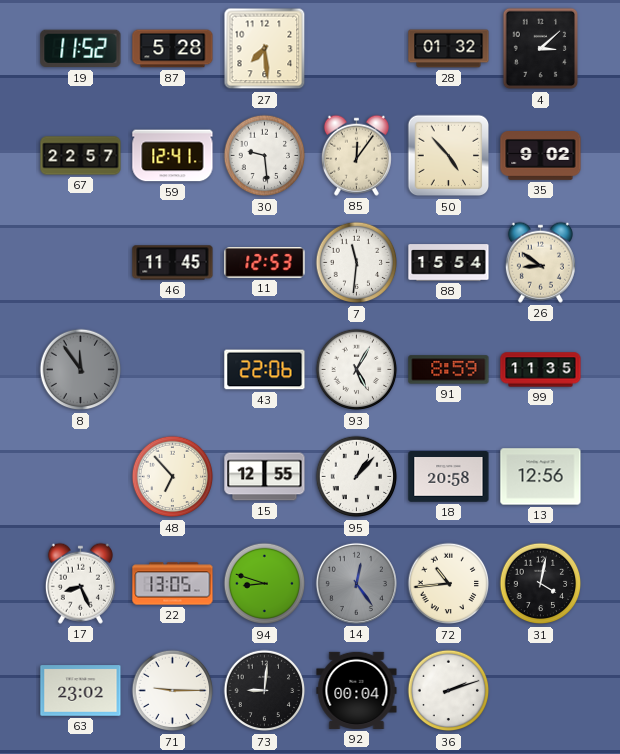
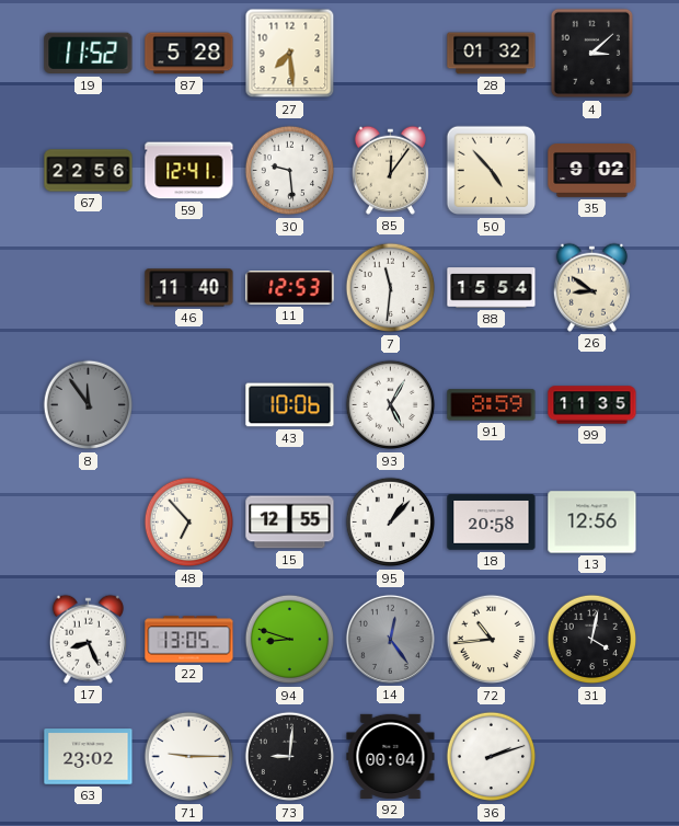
67: 22:57 -> 22:56 (89, 171)
46: 11:45 -> 11:40 (189, 288)
43: 22:06 -> 10:06 (290, 405)
